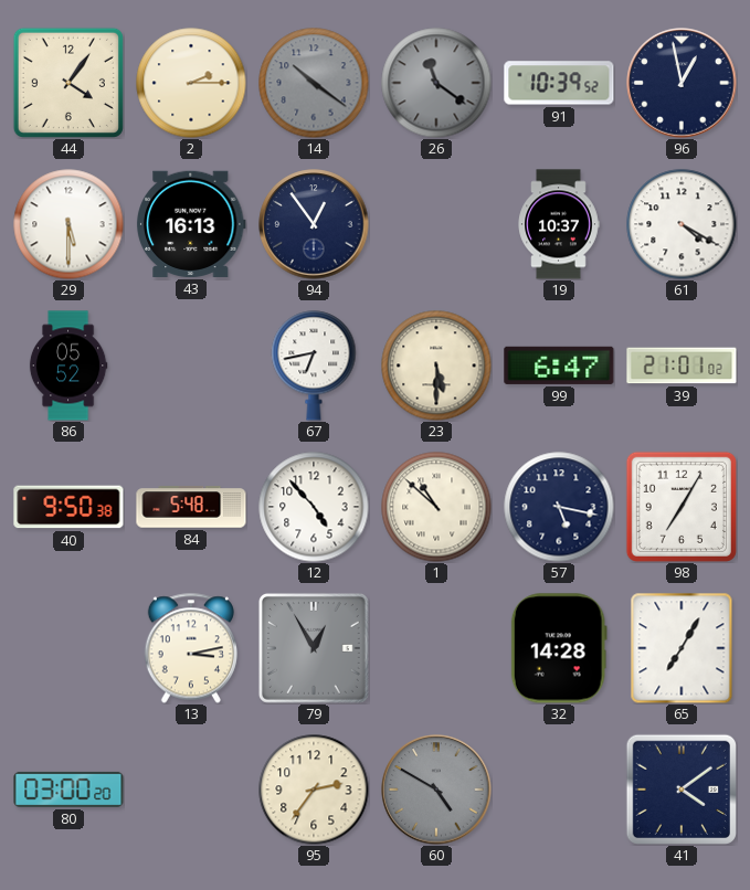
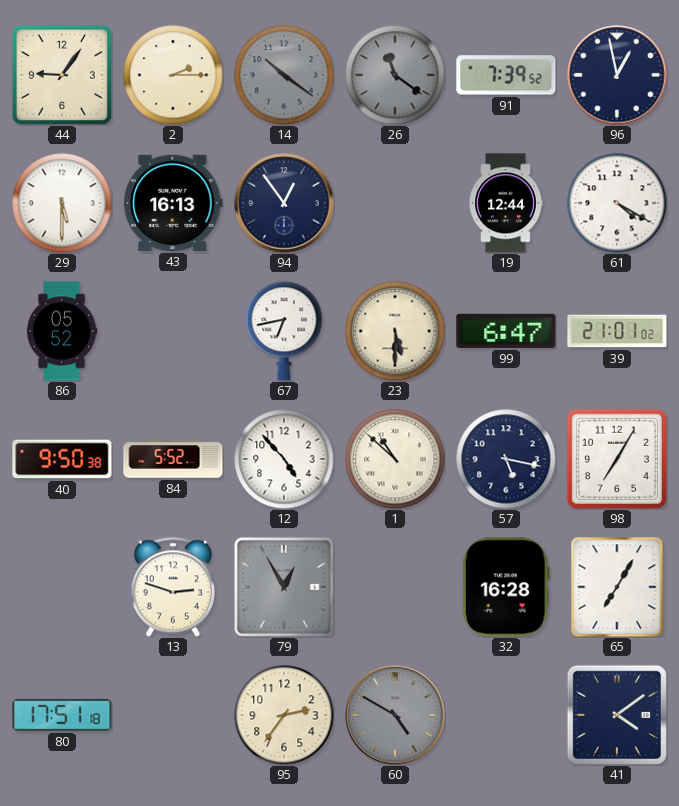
44: 4:06 -> 9:06 (62, 75)
91: 10:39 -> 7:39 (506, 75)
19: 10:37 -> 12:44 (506, 203)
84: 5:48 -> 5:52 (173, 459)
13: 3:13 -> 2:48 (173, 587)
32: 14:28 -> 16:28 (506, 587)
80: 03:00 -> 17:51 (62, 715)
